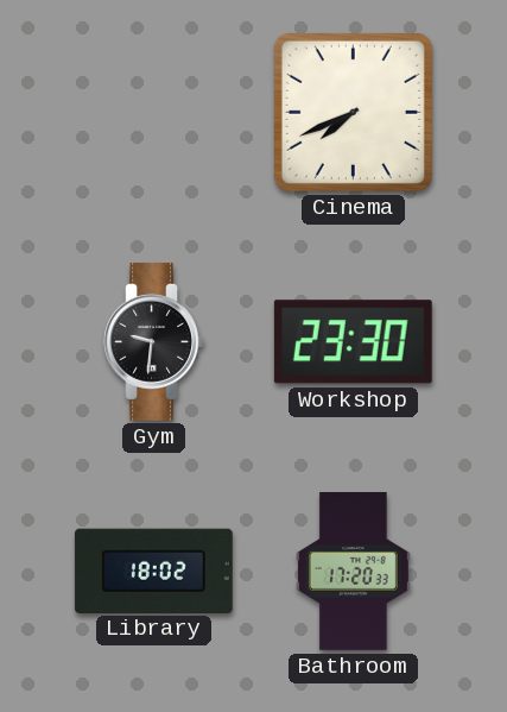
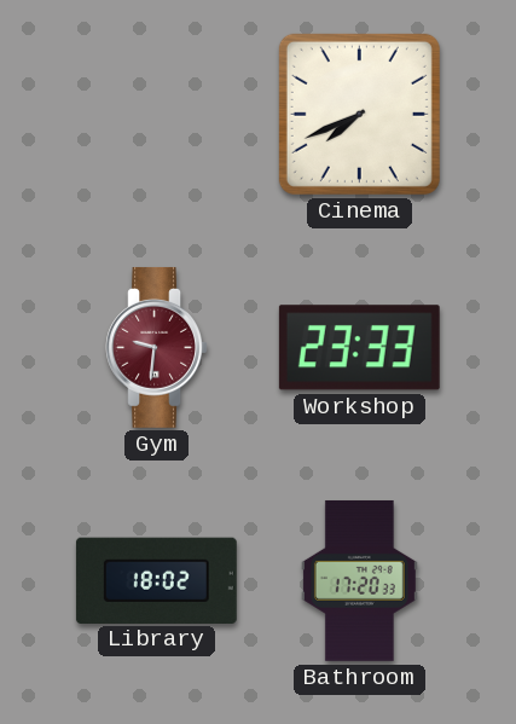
Gym dial: black -> burgundy (156, 347)
Workshop: 23:30 -> 23:33 (359, 348)
